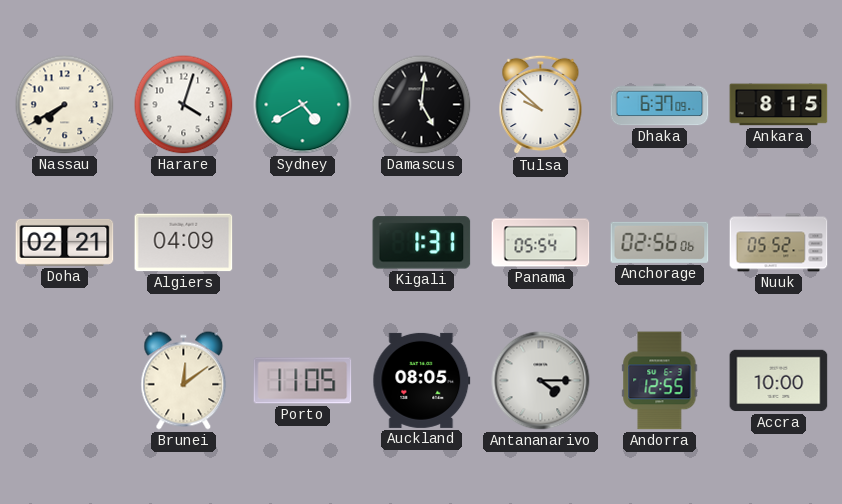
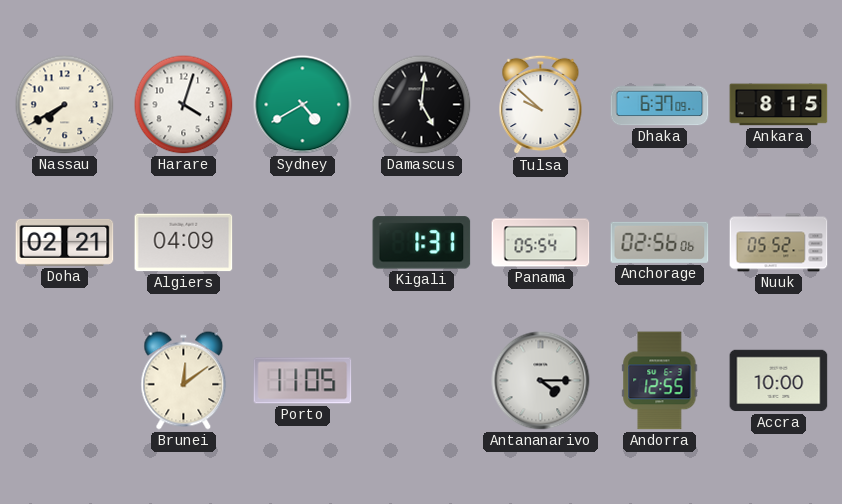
Auckland: 08:05 -> none (422, 380)
